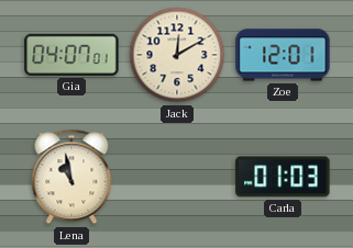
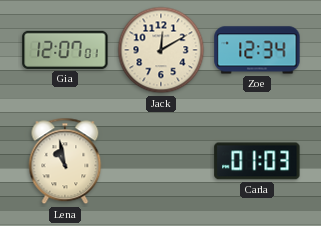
Gia: 04:07 -> 12:07 (65, 50)
Zoe: 12:01 -> 12:34 (257, 50)
